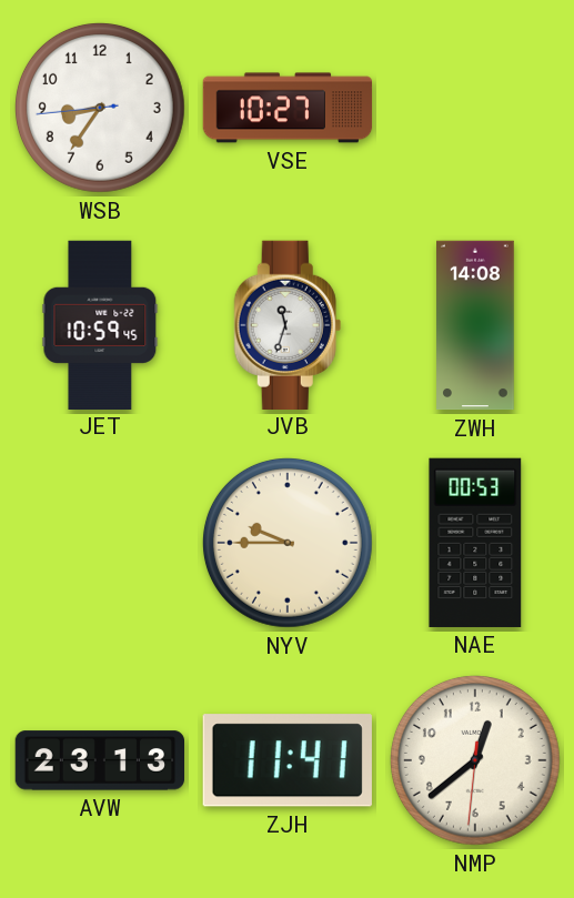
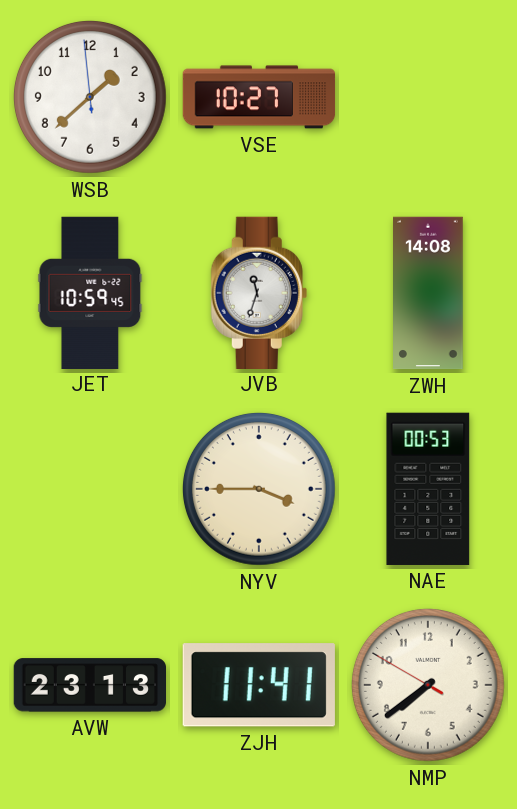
WSB: 8:35 -> 1:37 (90, 97)
NYV: 9:45 -> 3:45 (259, 489)
NMP: 12:38 -> 7:38 (428, 685)
